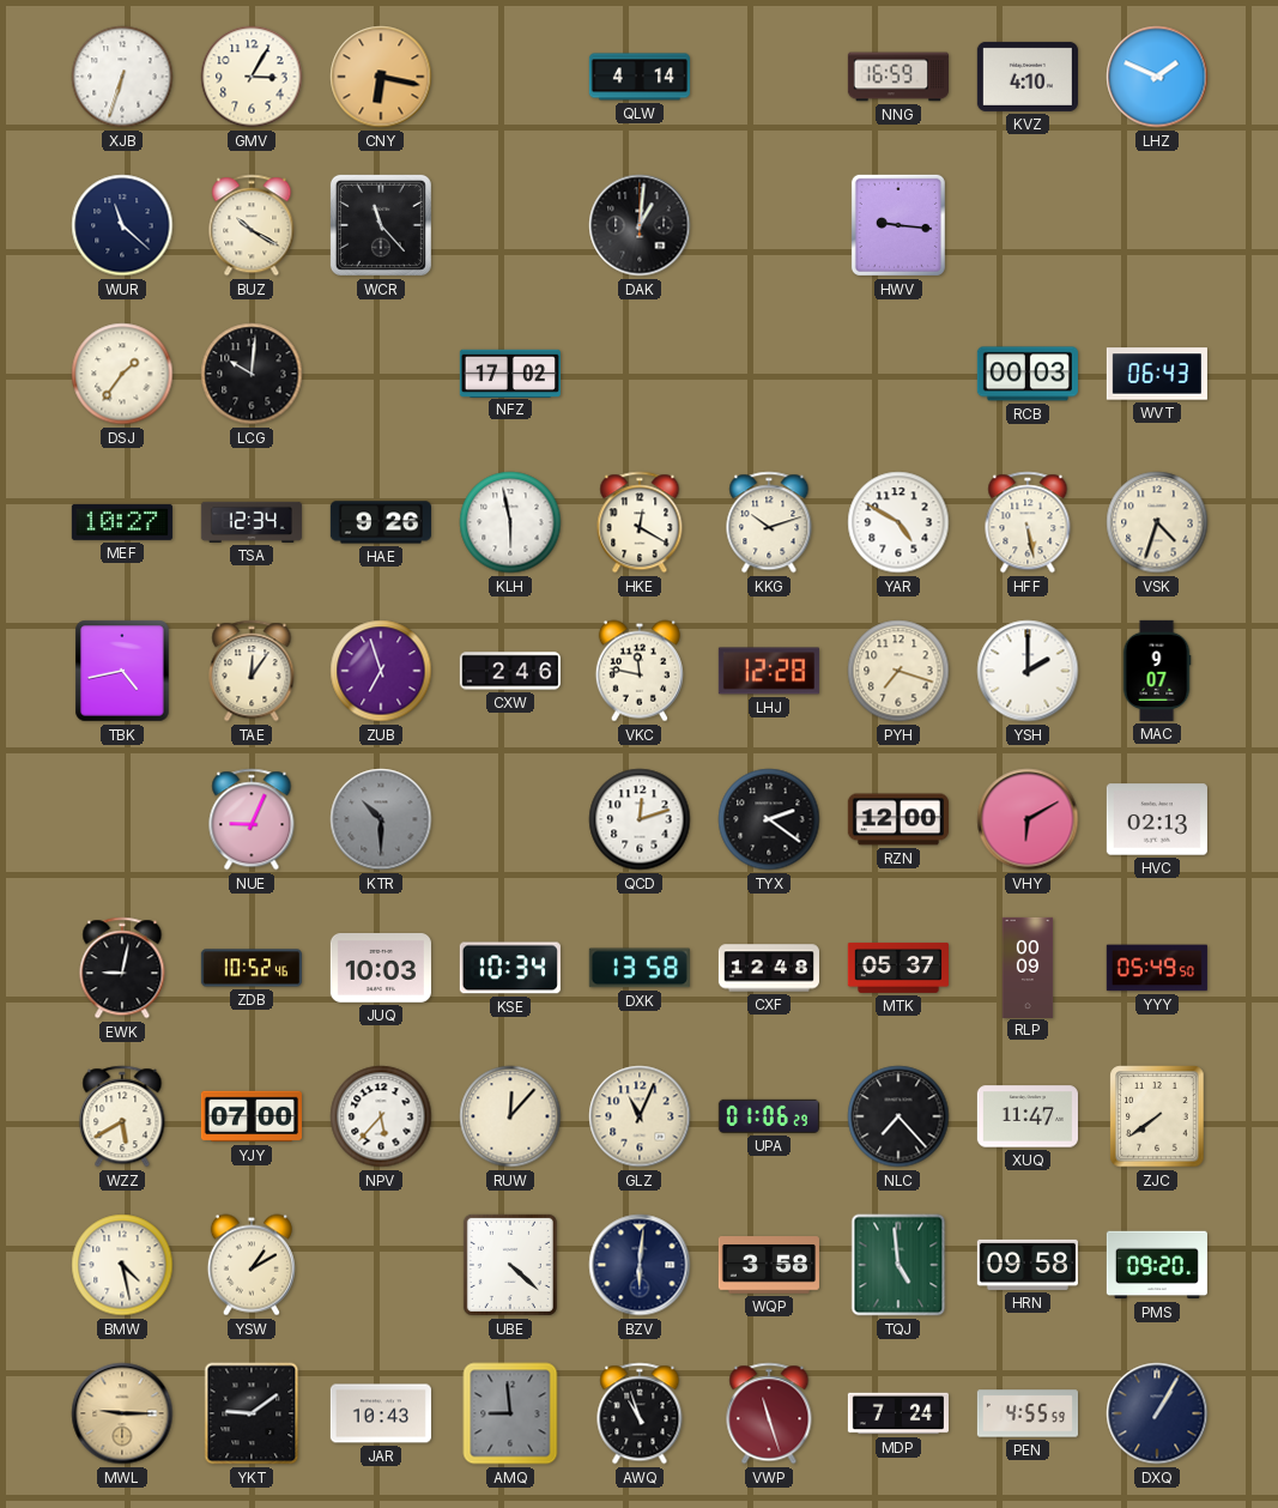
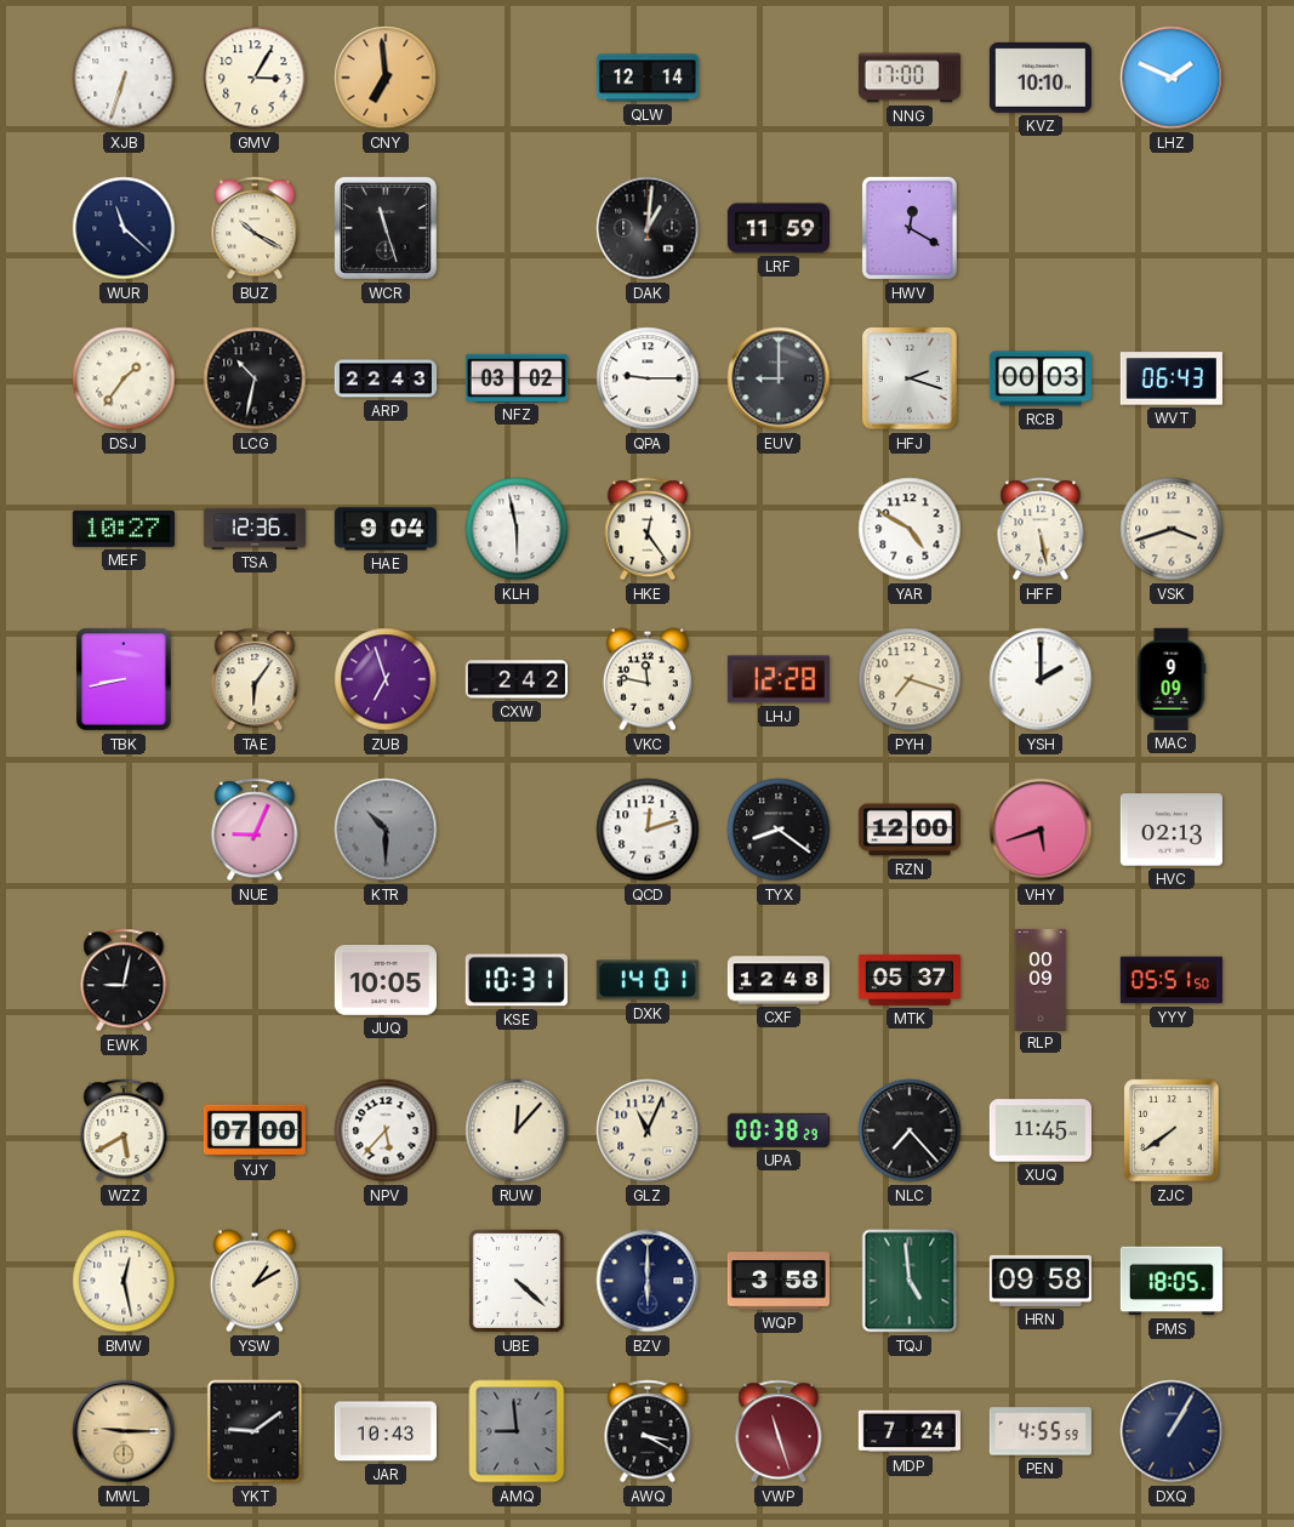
CNY: 6:17 -> 6:59 (386, 78)
QLW: 4:14 -> 12:14 (648, 78)
NNG: 16:59 -> 17:00 (908, 78)
KVZ: 4:10 -> 10:10 (1041, 78)
WCR: 11:23 -> 11:27 (386, 228)
LRF: none -> 11:59 (777, 228)
HWV: 9:16 -> 12:20 (910, 228)
LCG: 10:01 -> 10:32 (255, 378)
ARP: none -> 22:43 (384, 378)
NFZ: 17:02 -> 03:02 (517, 377)
QPA: none -> 9:15 (648, 378)
EUV: none -> 9:00 (779, 378)
HFJ: none -> 2:18 (910, 378)
TSA: 12:34 -> 12:36 (255, 529)
HAE: 9:26 -> 9:04 (384, 529)
HKE: 12:20 -> 12:24 (648, 529)
KKG: 10:12 -> none (769, 522)
VSK: 4:33 -> 3:42 (1172, 529)
TBK: 4:43 -> 8:43 (124, 679)
TAE: 12:06 -> 6:06 (255, 679)
CXW: 2:46 -> 2:42 (517, 679)
MAC: 9:07 -> 9:09 (1172, 679)
TYX: 2:21 -> 8:21 (779, 830)
VHY: 6:10 -> 5:42 (1041, 830)
ZDB: 10:52 -> none (252, 968)
JUQ: 10:03 -> 10:05 (386, 981)
KSE: 10:34 -> 10:31 (517, 980)
DXK: 13:58 -> 14:01 (648, 980)
YYY: 05:49 -> 05:51 (1172, 980)
UPA: 01:06 -> 00:38 (779, 1130)
XUQ: 11:47 -> 11:45 (1041, 1130)
BMW: 4:28 -> 12:28 (124, 1281)
BZV: 6:01 -> 6:00 (648, 1281)
PMS: 09:20 -> 18:05 (1172, 1281)
AWQ: 10:57 -> 3:20 (648, 1431)
